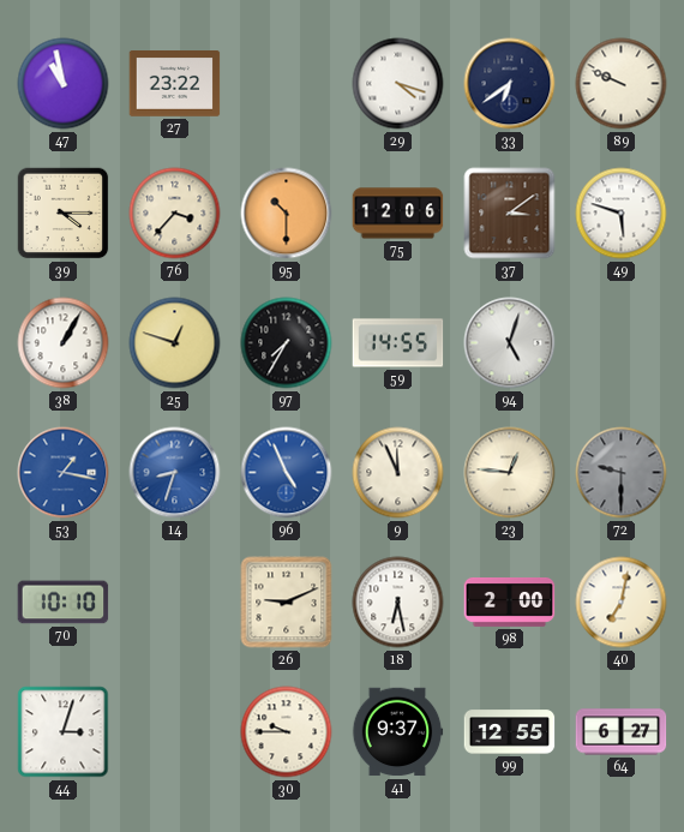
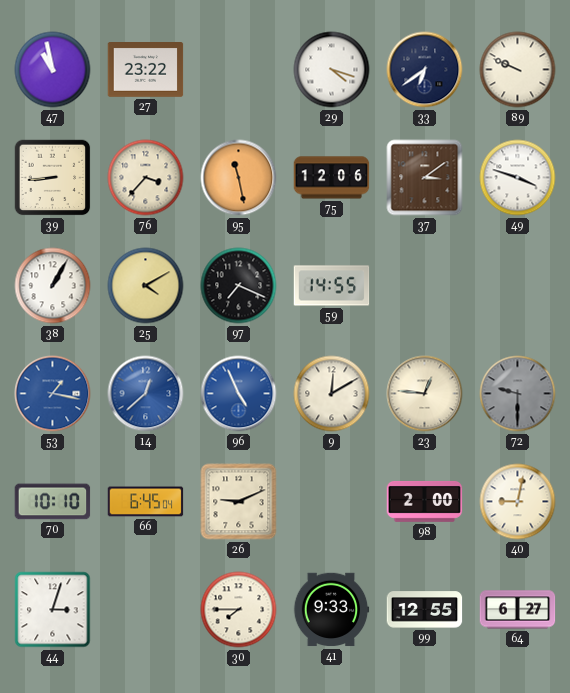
39: 4:15 -> 8:44 (53, 178)
95: 10:30 -> 11:28 (239, 178)
49: 5:48 -> 3:48 (518, 178)
25: 12:48 -> 4:10 (146, 286)
97: 7:35 -> 7:19 (239, 286)
94: 5:03 -> none (510, 343)
14: 8:33 -> 12:38 (146, 394)
9: 11:56 -> 12:10 (332, 394)
66: none -> 6:45 (146, 502)
18: 6:28 -> none (398, 603)
40: 7:02 -> 9:02 (518, 502)
30: 9:45 -> 7:45 (239, 610)
41: 9:37 -> 9:33 (331, 610)
